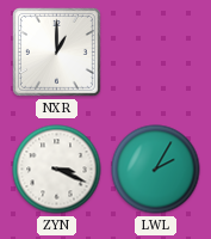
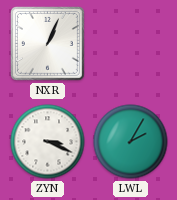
NXR: 1:00 -> 1:04 (47, 43)
